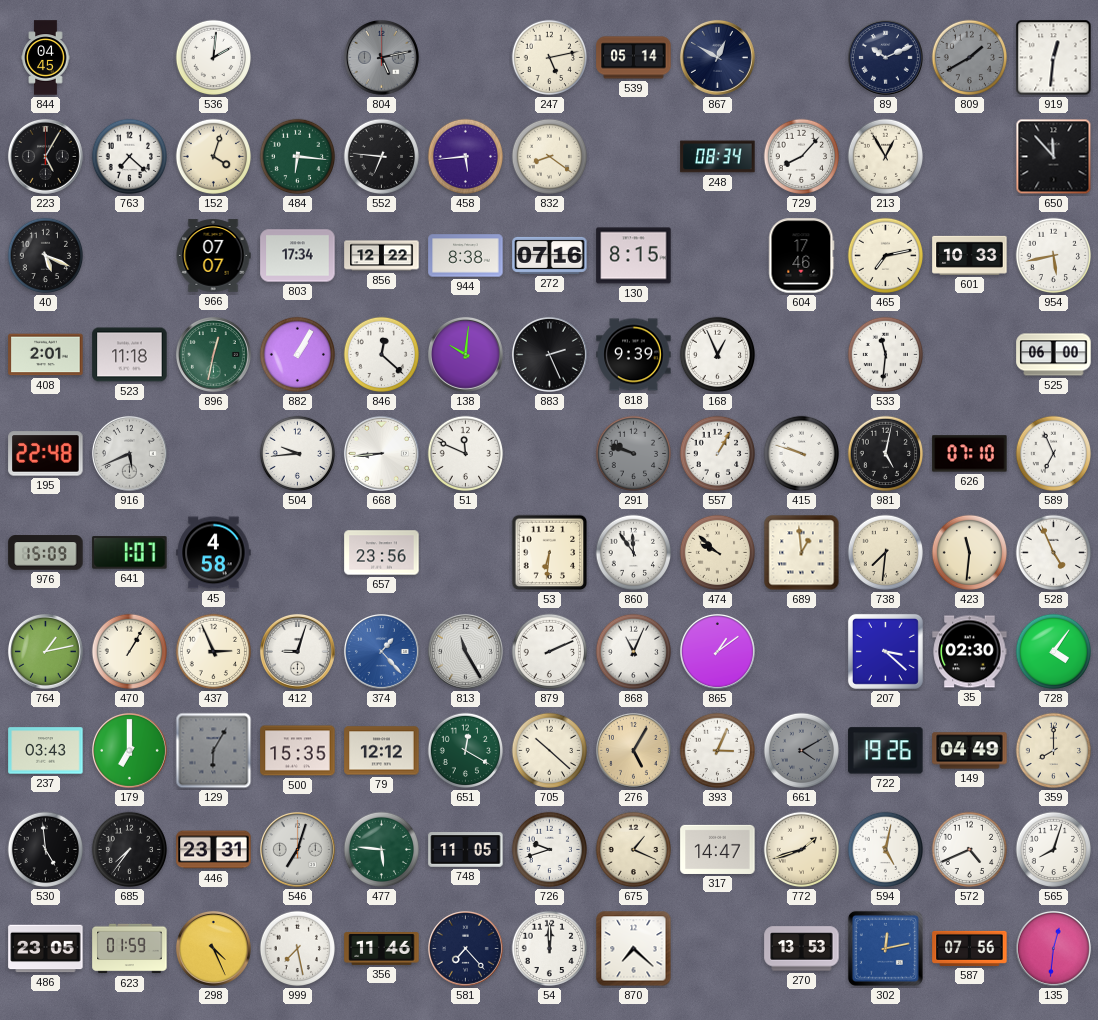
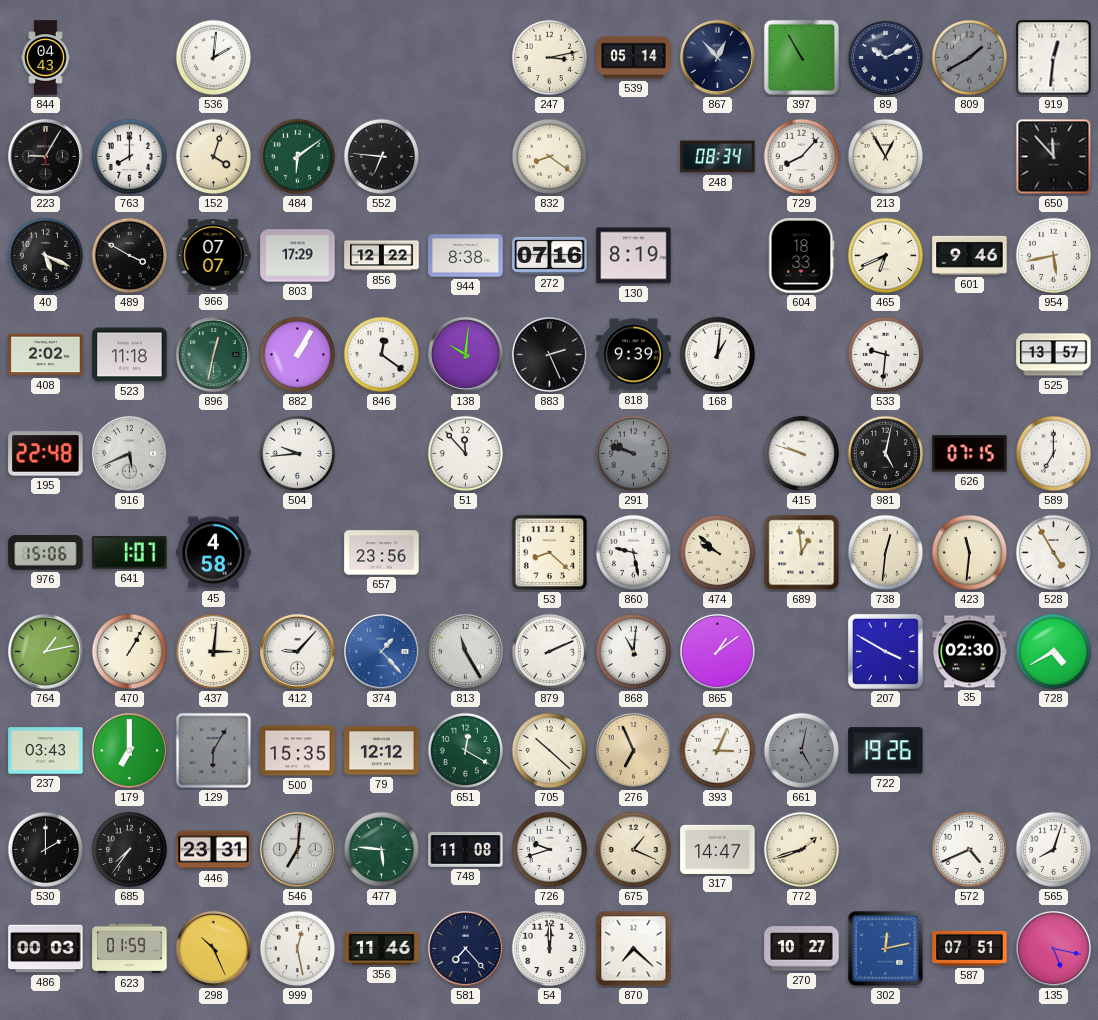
844: 04:45 -> 04:43 (46, 58)
804: 5:13 -> none (381, 57)
247: 5:13 -> 3:13 (550, 58)
867: 12:50 -> 12:53 (717, 57)
397: none -> 10:55 (801, 57)
223: 5:05 -> 9:05 (45, 156)
763: 7:22 -> 8:00 (130, 157)
484: 6:16 -> 6:09 (298, 157)
458: 5:44 -> none (466, 157)
489: none -> 3:50 (130, 256)
803: 17:34 -> 17:29 (298, 256)
130: 8:15 -> 8:19 (634, 256)
604: 17:46 -> 18:33 (802, 256)
465: 7:13 -> 6:41 (886, 256)
601: 10:33 -> 9:46 (970, 255)
408: 2:01 -> 2:02 (46, 355)
846: 12:22 -> 12:21 (382, 355)
168: 12:56 -> 1:01 (718, 355)
533: 11:31 -> 9:31 (886, 355)
525: 06:00 -> 13:57 (1054, 355)
668: 8:44 -> none (381, 453)
51: 11:49 -> 11:53 (466, 454)
557: 1:05 -> none (718, 454)
626: 07:10 -> 07:15 (970, 454)
589: 6:56 -> 7:00 (1054, 454)
976: 15:09 -> 15:06 (46, 553)
53: 6:31 -> 8:22 (550, 553)
860: 11:54 -> 9:28 (634, 553)
738: 7:31 -> 12:31 (886, 553)
528: 4:56 -> 4:55 (1054, 553)
437: 2:56 -> 3:01 (214, 652)
412: 9:03 -> 9:07 (297, 651)
868: 11:04 -> 11:01 (634, 652)
207: 3:22 -> 3:50 (885, 651)
728: 4:06 -> 4:40 (1054, 652)
276: 5:05 -> 6:56 (633, 750)
661: 4:10 -> 5:02 (802, 751)
149: 04:49 -> none (970, 751)
359: 8:00 -> none (1054, 751)
530: 4:59 -> 2:00 (46, 850)
546: 7:03 -> 7:01 (297, 849)
748: 11:05 -> 11:08 (466, 850)
594: 5:02 -> none (886, 850)
486: 23:05 -> 00:03 (46, 949)
298: 4:26 -> 10:26 (213, 948)
999: 7:28 -> 12:28 (298, 949)
270: 13:53 -> 10:27 (802, 949)
587: 07:56 -> 07:51 (970, 948)
135: 12:31 -> 5:17 (1053, 948)
